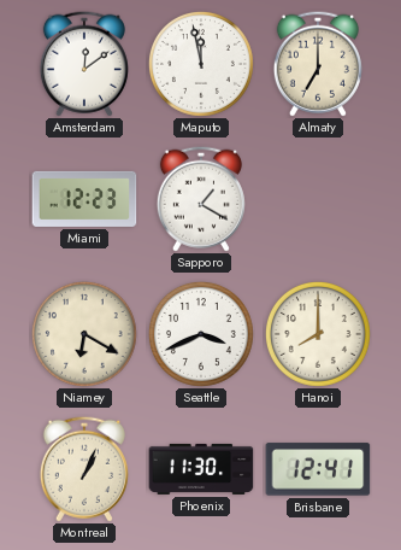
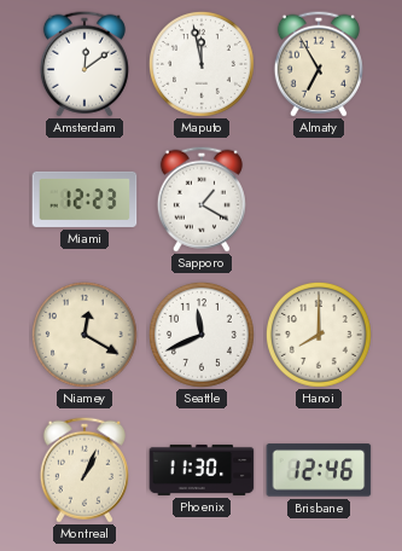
Almaty: 7:00 -> 6:55 (319, 64)
Niamey: 6:20 -> 12:20 (85, 335)
Seattle: 3:41 -> 11:41 (202, 335)
Brisbane: 12:41 -> 12:46 (319, 470)
